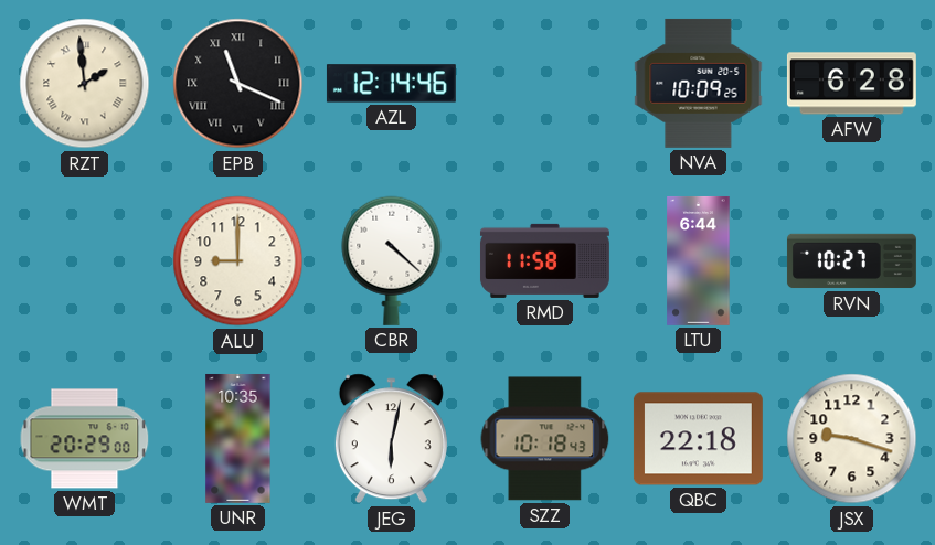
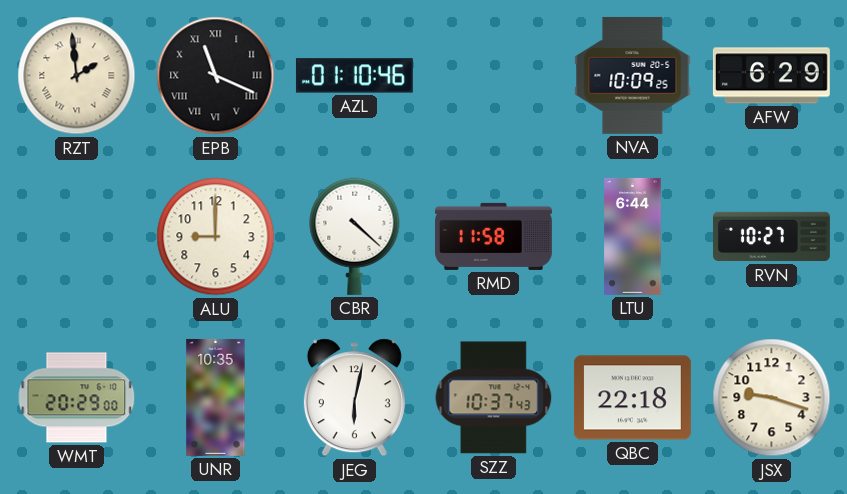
AZL: 12:14 -> 01:10 (354, 76)
AFW: 6:28 -> 6:29 (771, 76)
SZZ: 10:18 -> 10:37 (494, 398)
